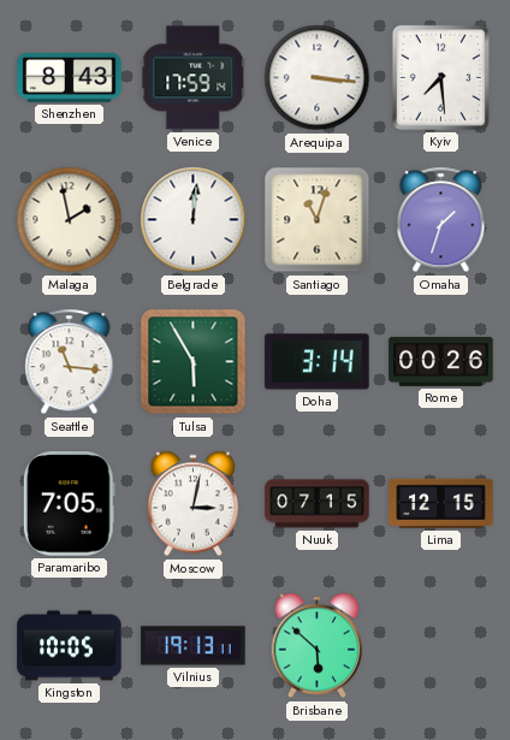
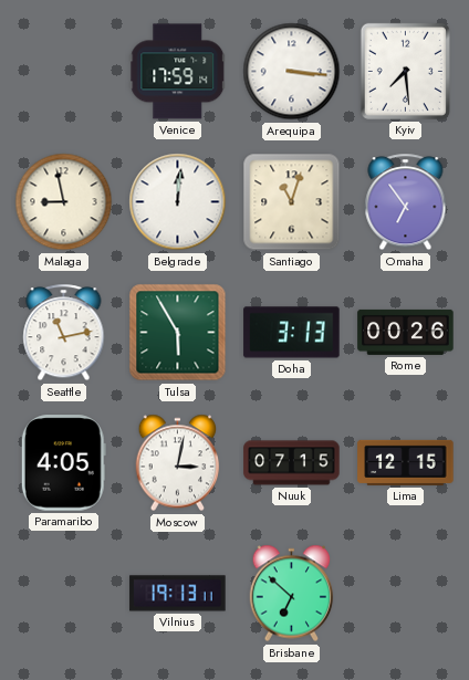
Shenzhen: 8:43 -> none (70, 77)
Malaga: 1:58 -> 8:58 (64, 202)
Omaha: 1:33 -> 6:54 (406, 202)
Seattle: 11:16 -> 11:13 (64, 333)
Doha: 3:14 -> 3:13 (292, 333)
Paramaribo: 7:05 -> 4:05 (63, 463)
Kingston: 10:05 -> none (70, 646)
Brisbane: 5:52 -> 6:52 (292, 594)
